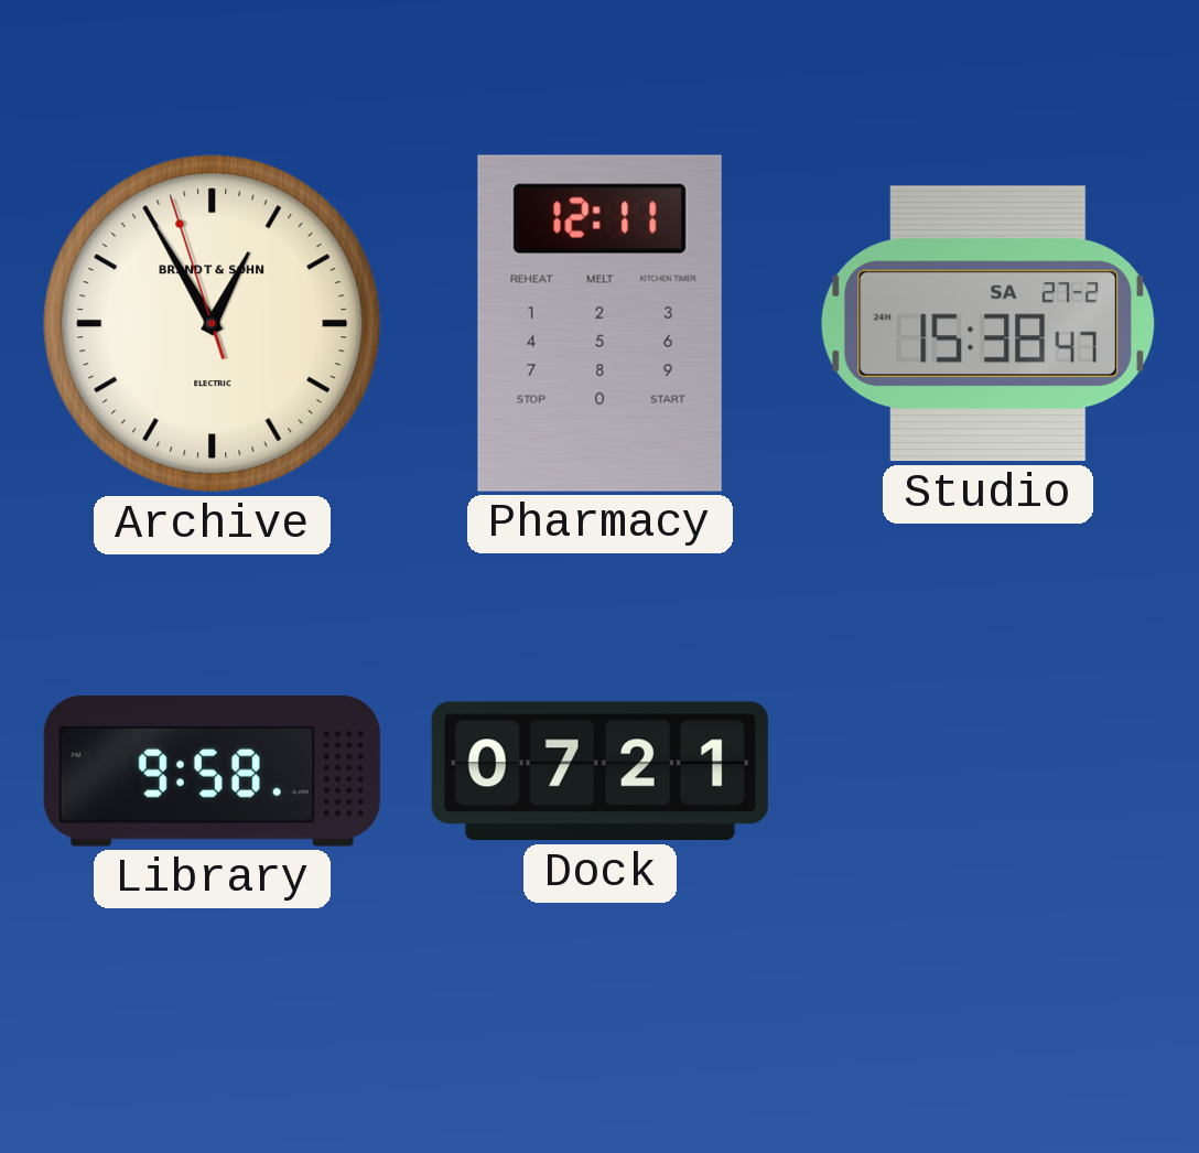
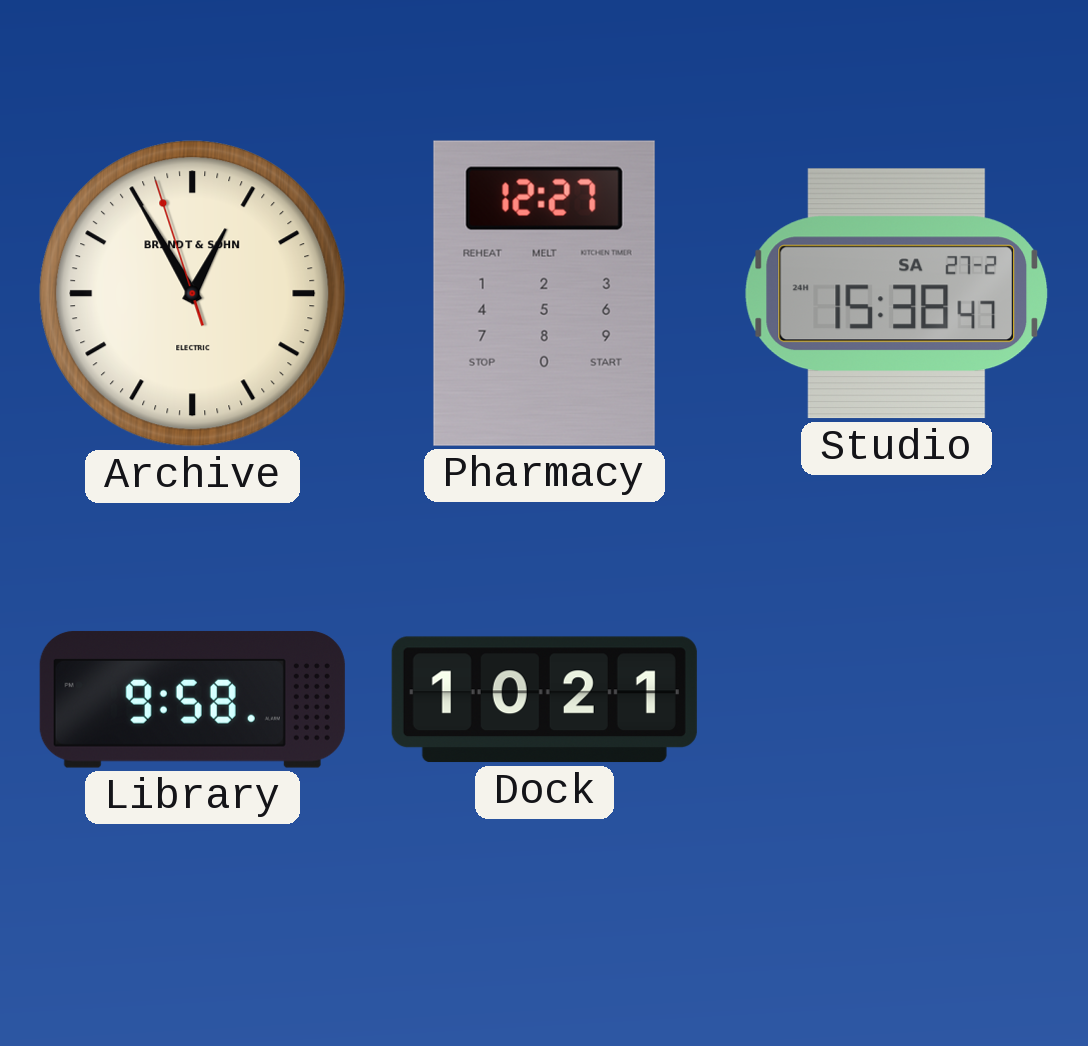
Pharmacy: 12:11 -> 12:27 (544, 293)
Dock: 07:21 -> 10:21 (544, 700)
